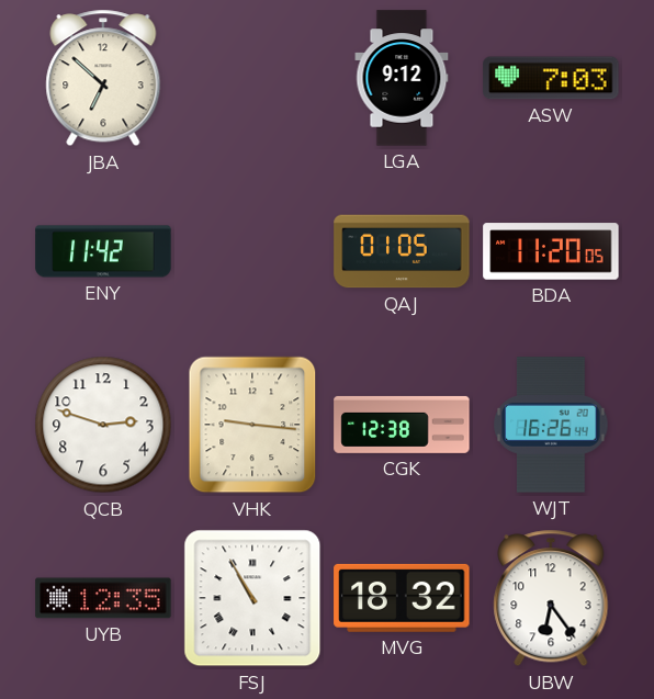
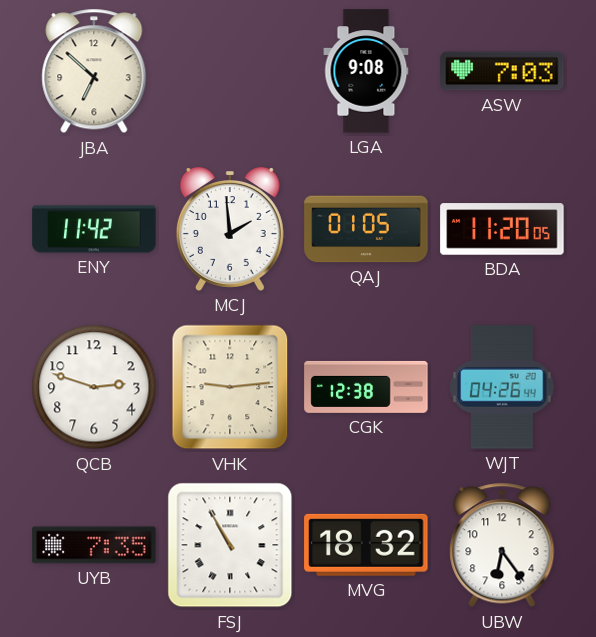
LGA: 9:12 -> 9:08 (366, 71)
MCJ: none -> 1:59 (230, 229)
VHK: 9:16 -> 9:14 (230, 387)
WJT: 16:26 -> 04:26 (502, 387)
UYB: 12:35 -> 7:35 (94, 545)
